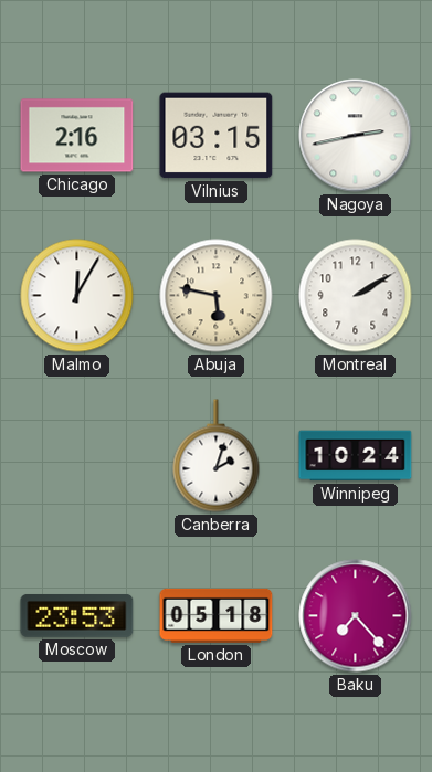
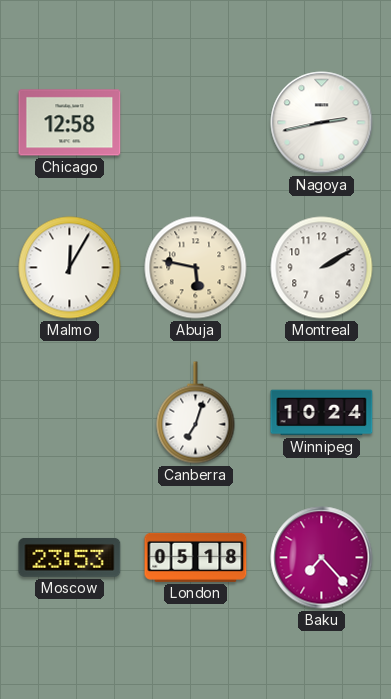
Chicago: 2:16 -> 12:58 (70, 123)
Vilnius: 03:15 -> none (217, 136)
Canberra: 2:03 -> 7:03 (196, 413)
